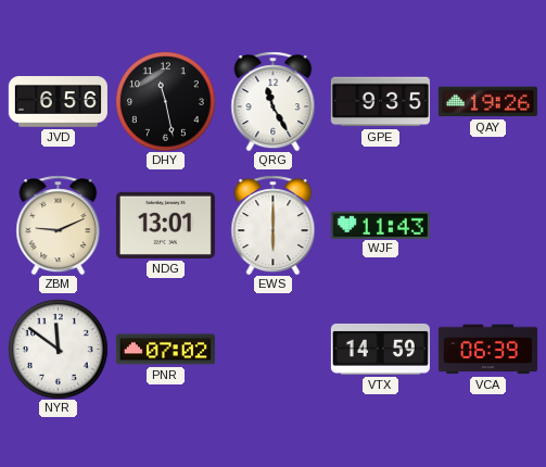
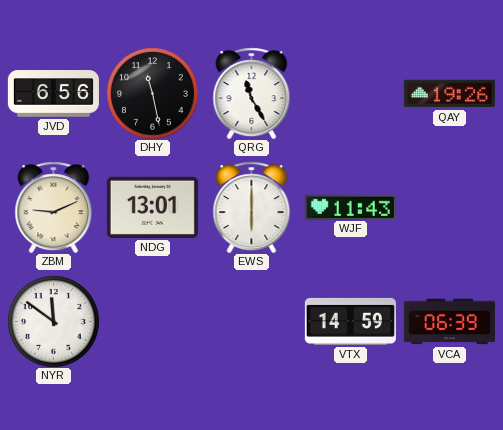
GPE: 9:35 -> none (380, 102)
PNR: 07:02 -> none (165, 350)
